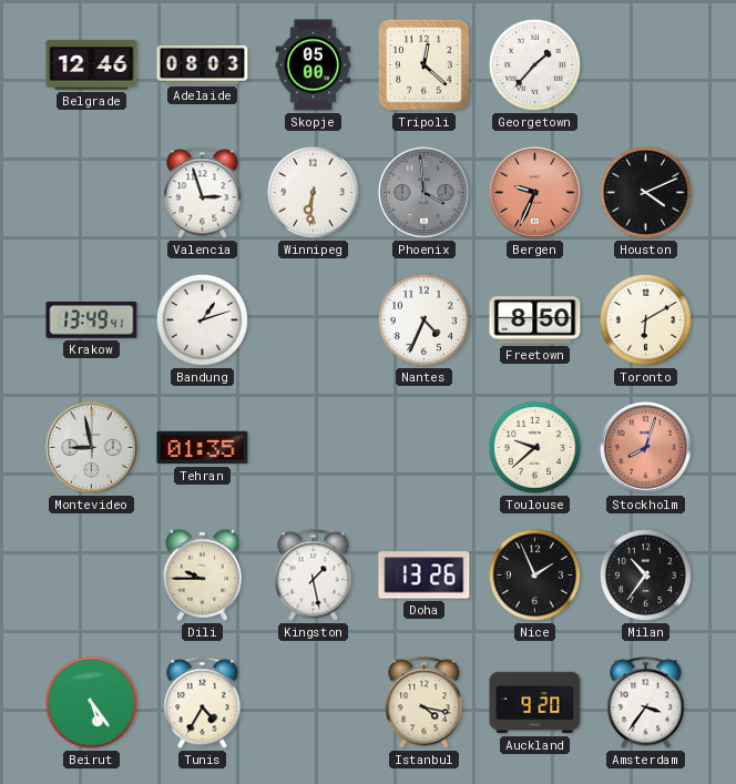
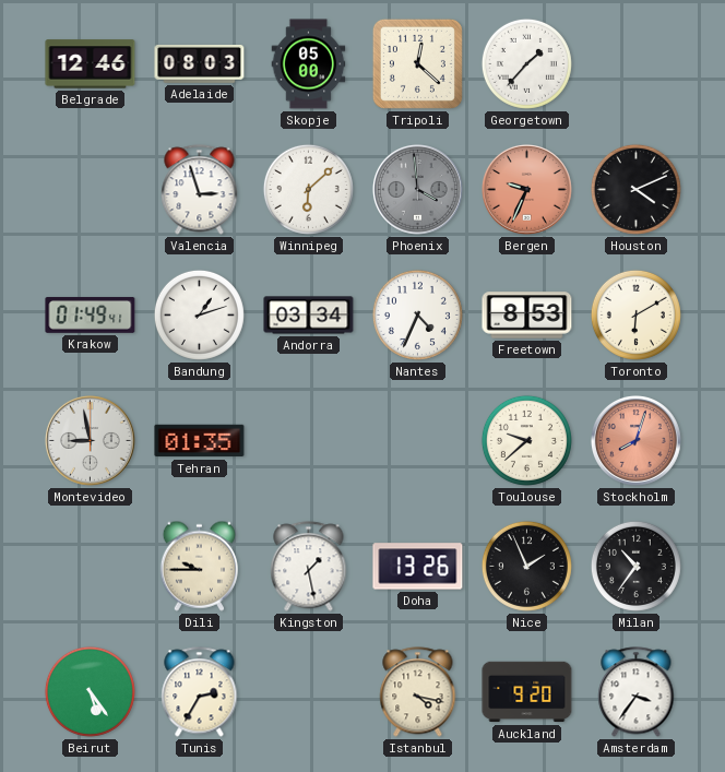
Winnipeg: 6:31 -> 6:08 (308, 189)
Krakow: 13:49 -> 01:49 (91, 314)
Andorra: none -> 03:34 (309, 316)
Freetown: 8:50 -> 8:53 (527, 316)
Tunis: 4:35 -> 2:35 (200, 692)
